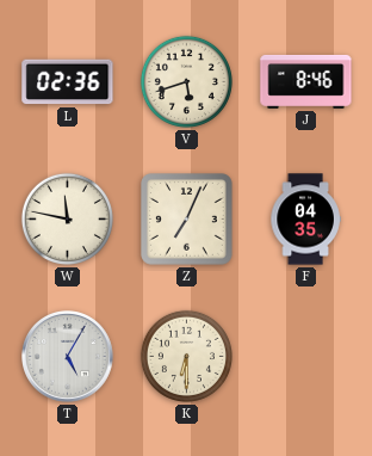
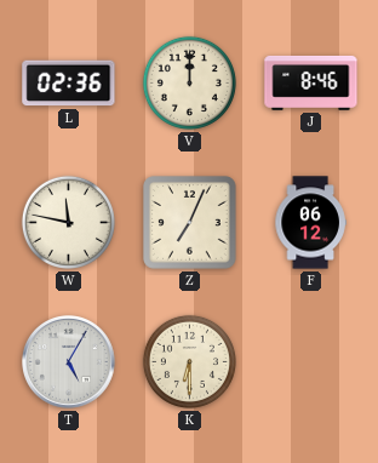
V: 5:42 -> 12:00 (189, 82)
F: 04:35 -> 06:12 (310, 223)
